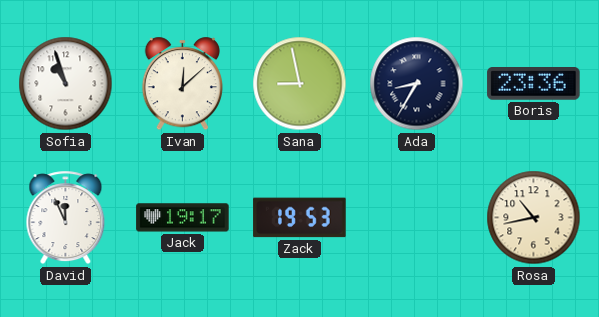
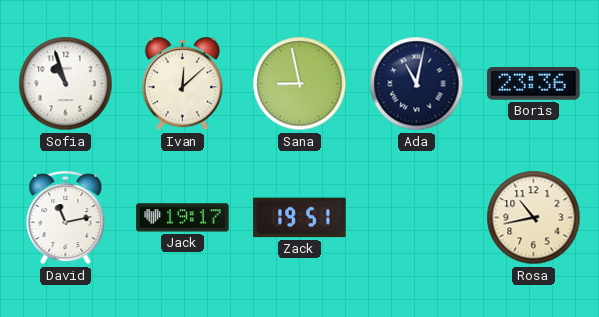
Ada: 8:35 -> 11:02 (417, 84)
David: 11:56 -> 11:13 (66, 218)
Zack: 19:53 -> 19:51 (300, 218)
